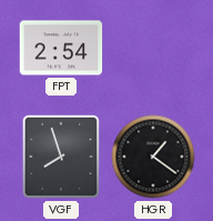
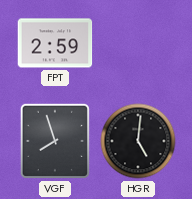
FPT: 2:54 -> 2:59 (55, 43)
HGR: 1:21 -> 5:01 (138, 141)
